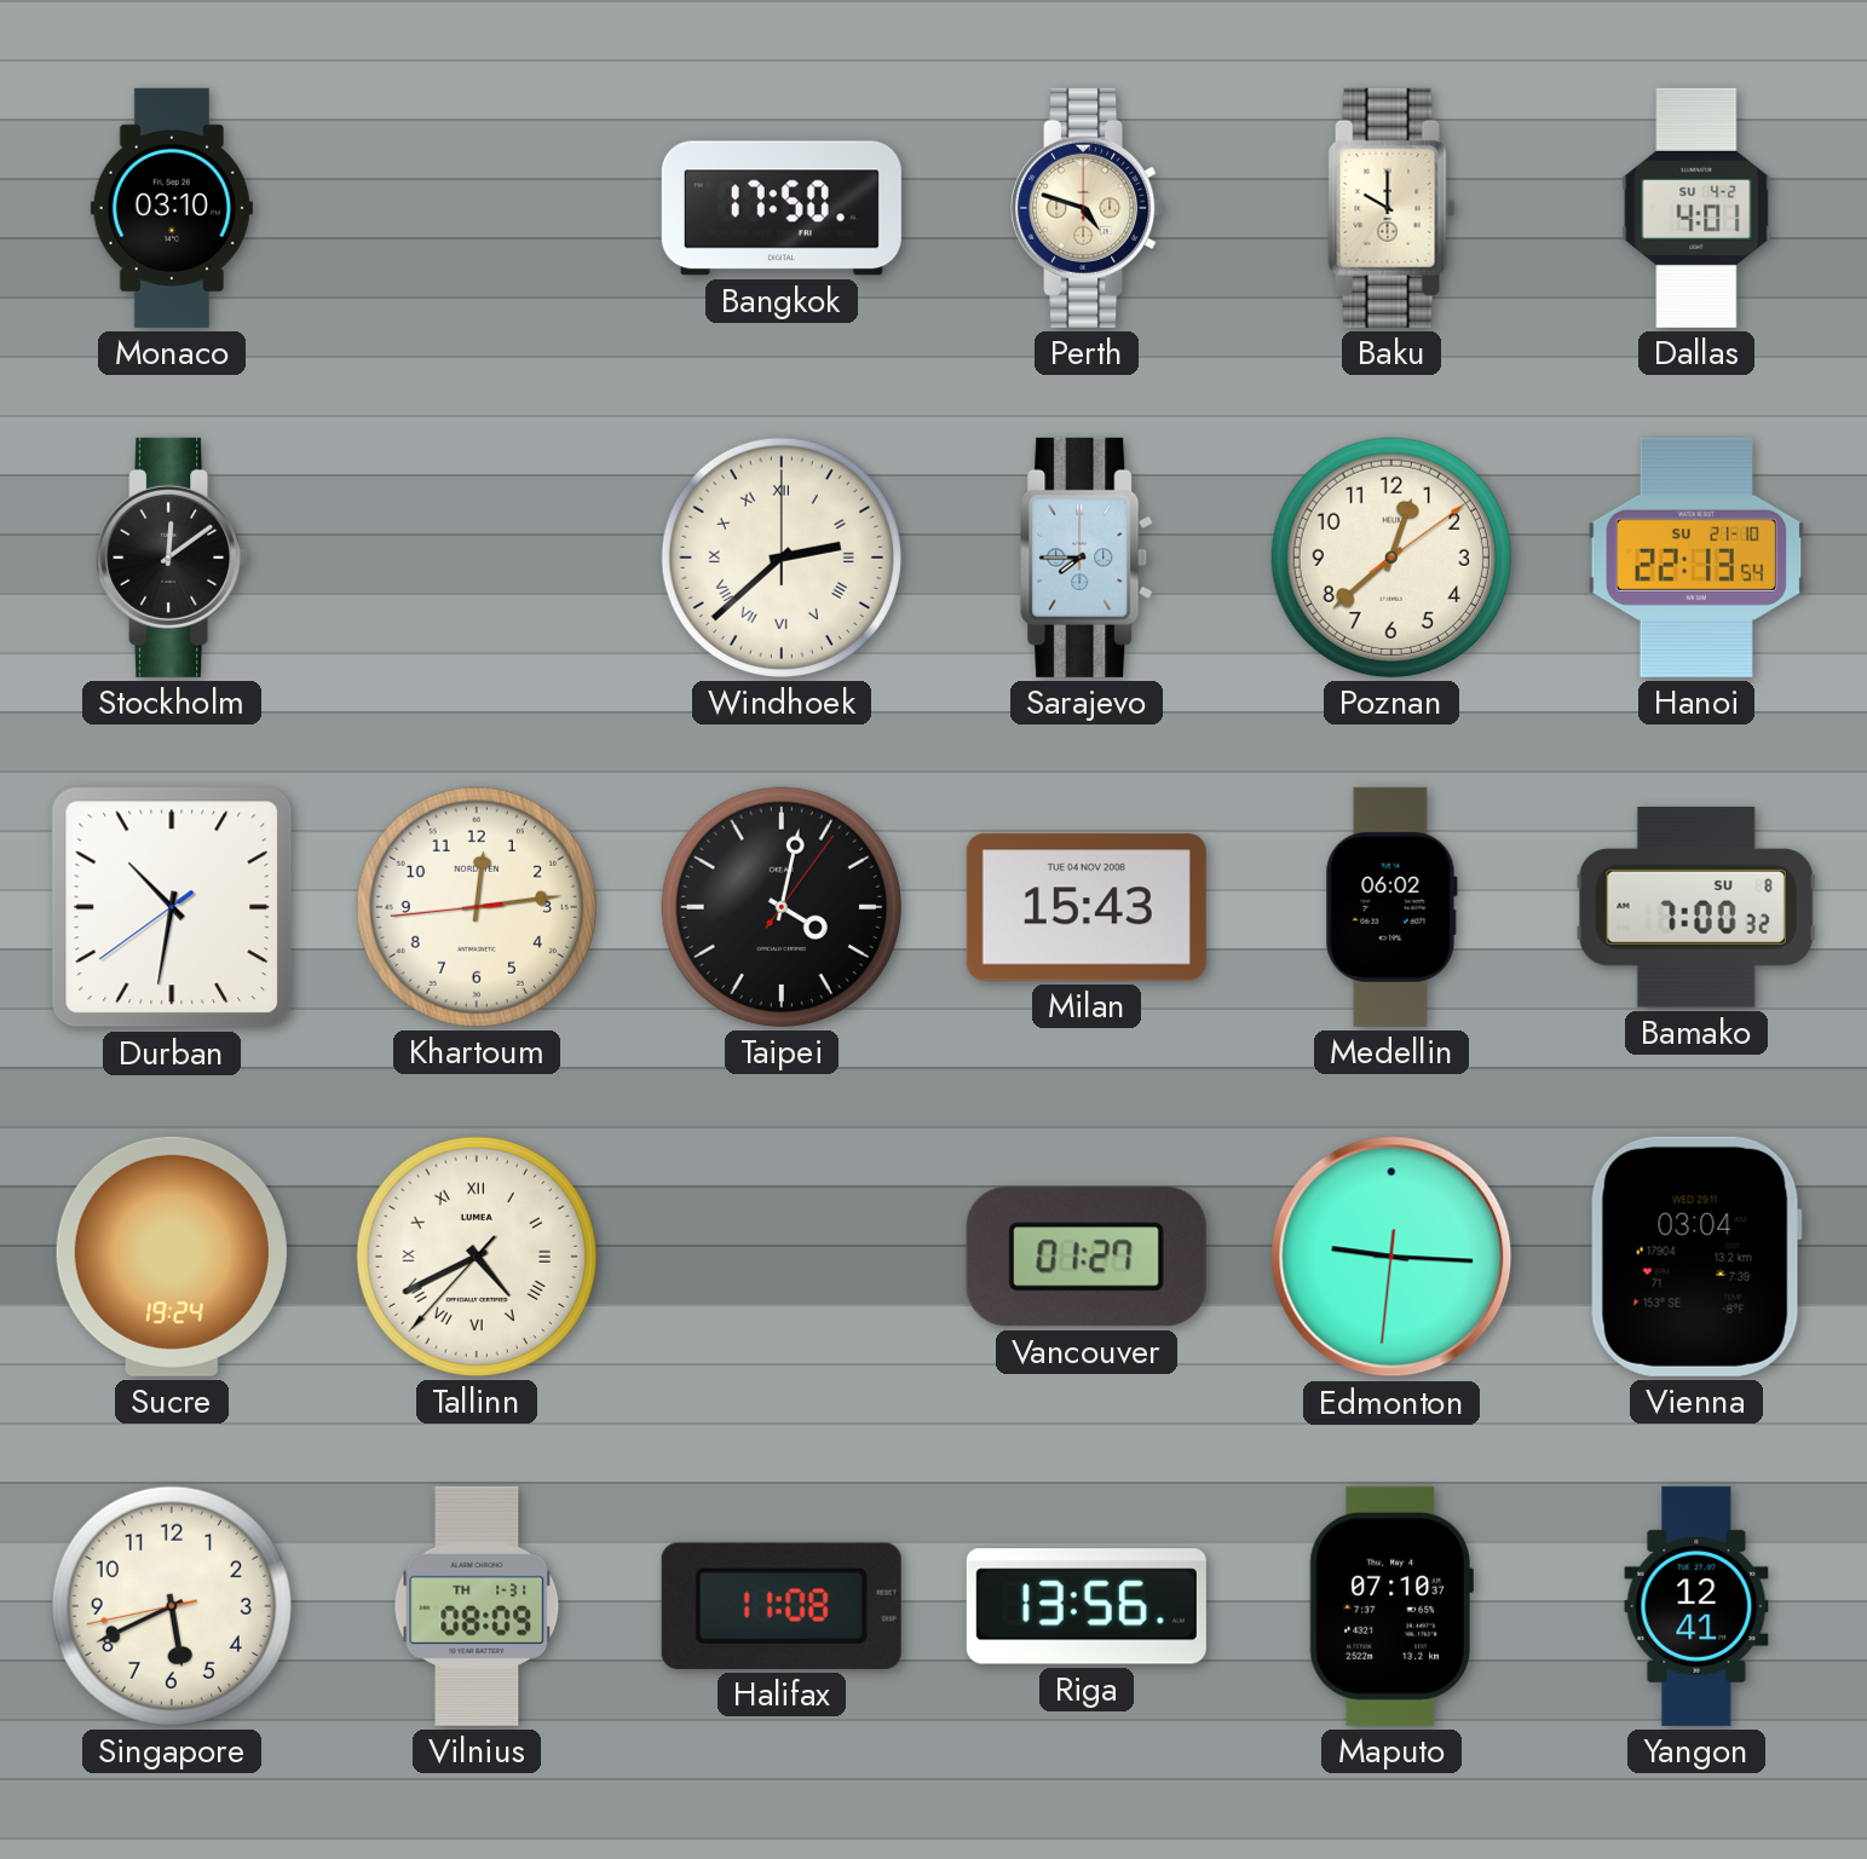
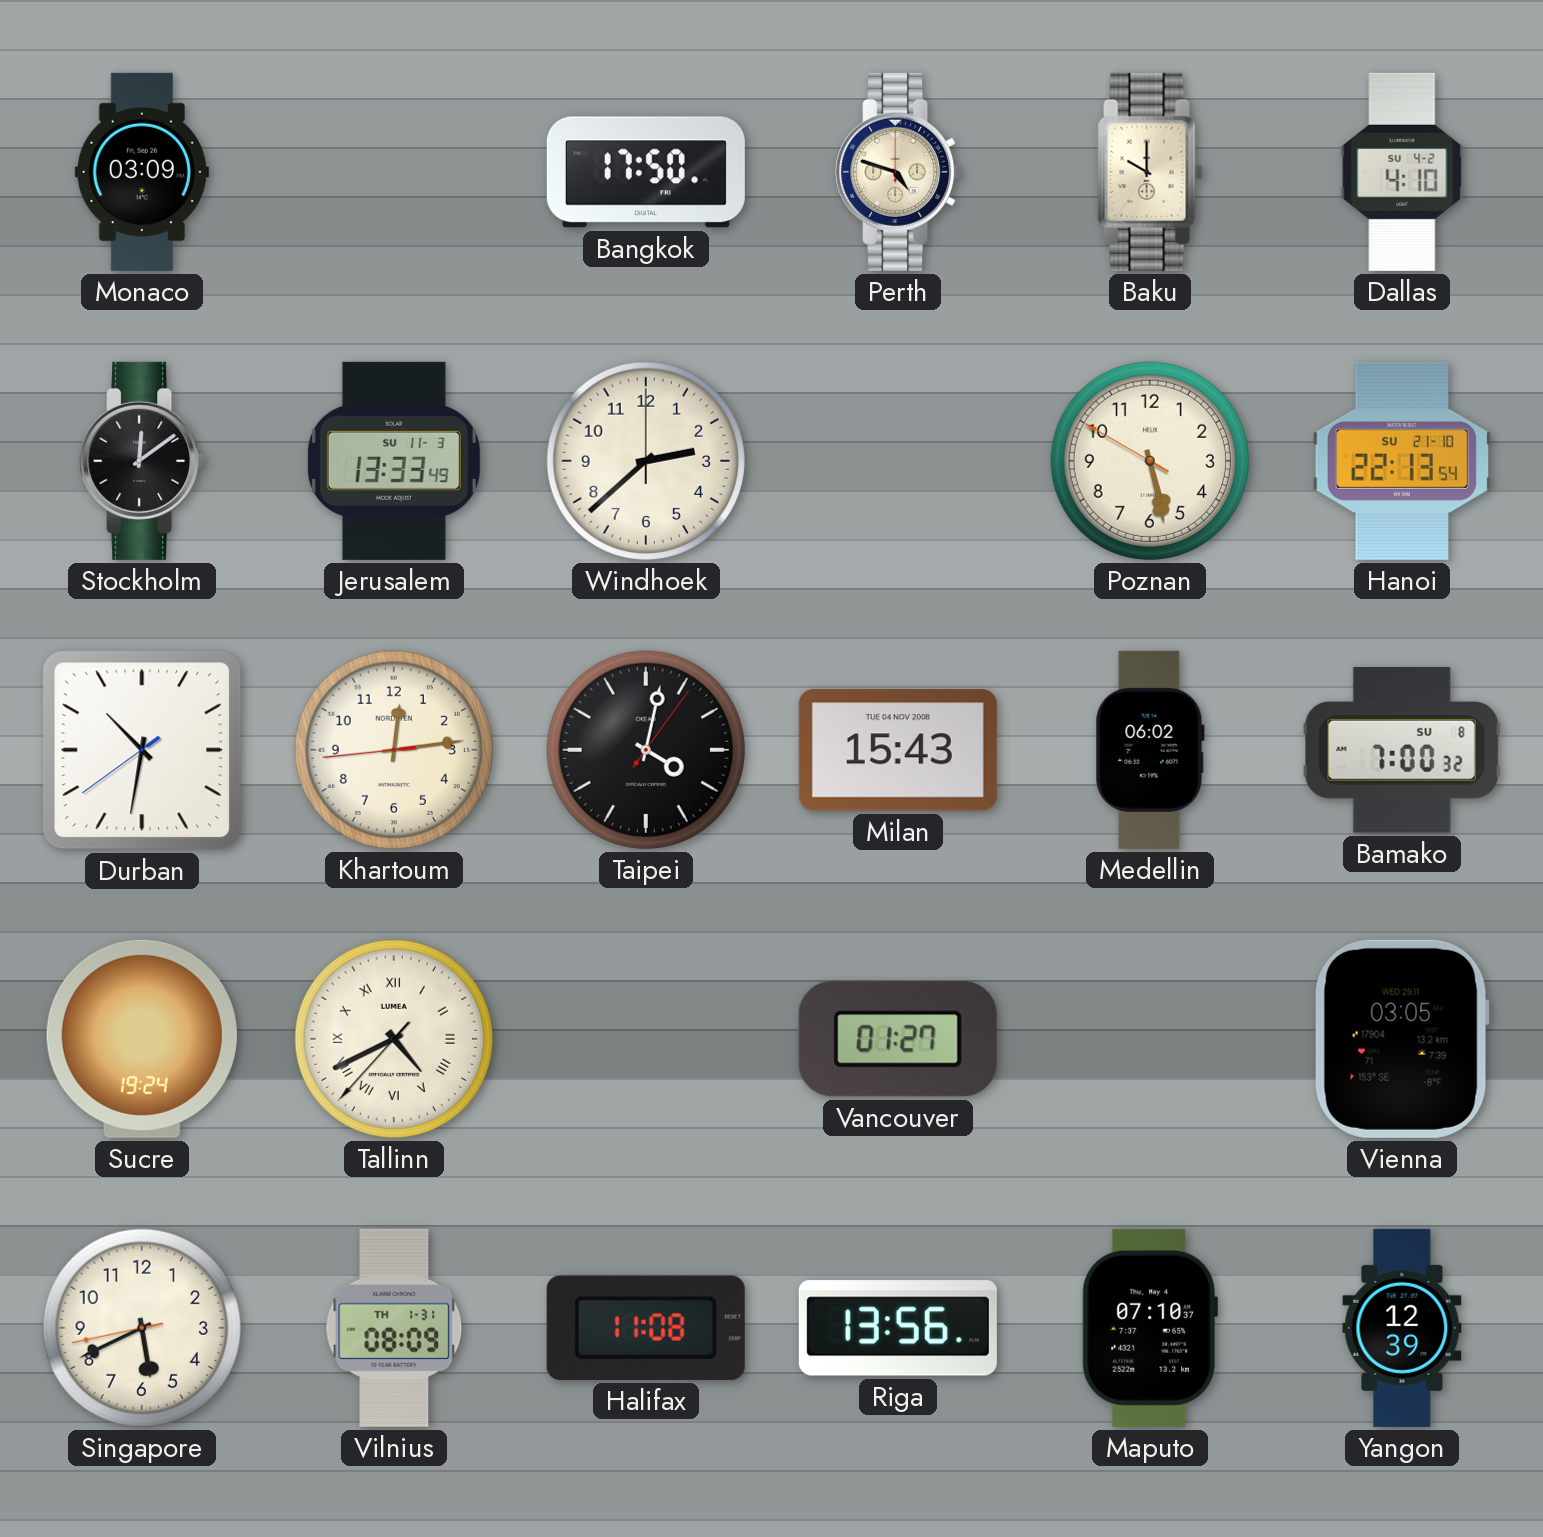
Monaco: 03:10 -> 03:09 (142, 172)
Dallas: 4:01 -> 4:10 (1402, 172)
Jerusalem: none -> 13:33 (394, 461)
Windhoek numerals: Roman -> Arabic (646, 461)
Sarajevo: 7:45 -> none (1087, 558)
Poznan: 12:38 -> 5:27 (1150, 461)
Edmonton: 9:15 -> none (1391, 1257)
Vienna: 03:04 -> 03:05 (1402, 1039)
Yangon: 12:41 -> 12:39 (1402, 1328)
